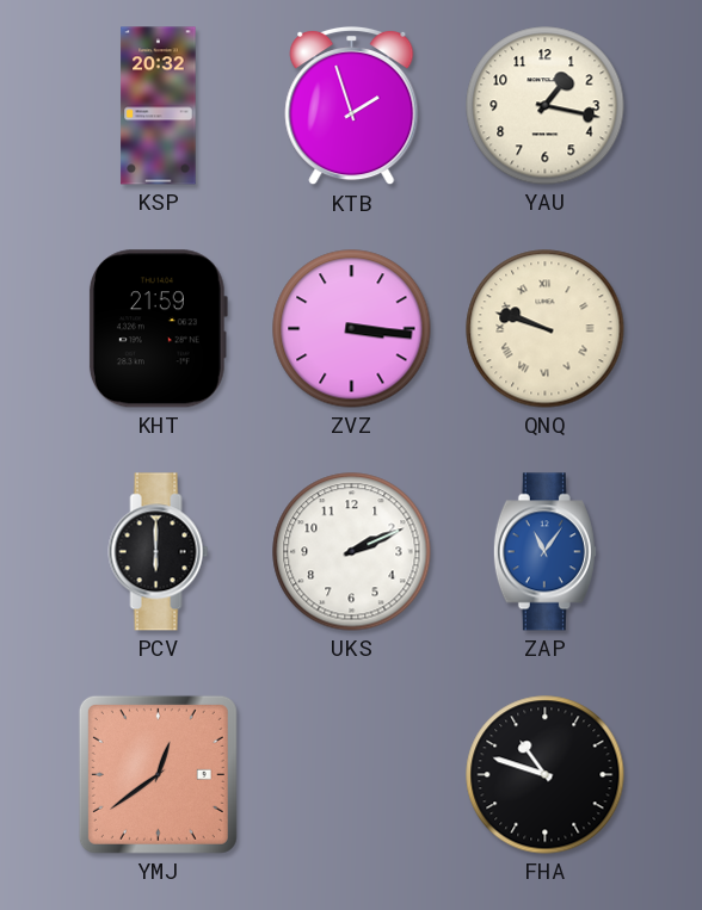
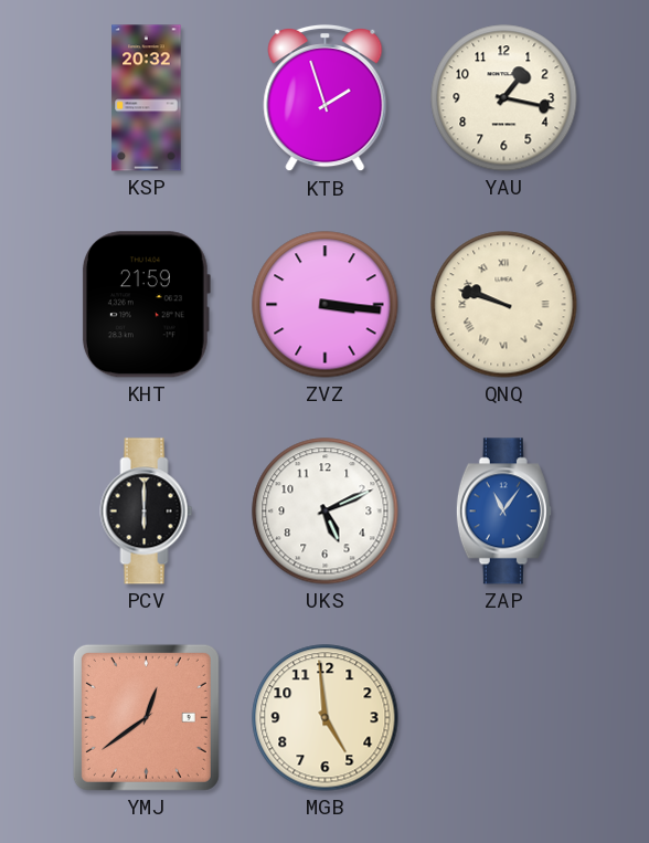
UKS: 2:11 -> 5:11 (326, 512)
MGB: none -> 4:59 (326, 718)
FHA: 10:48 -> none (546, 775)
